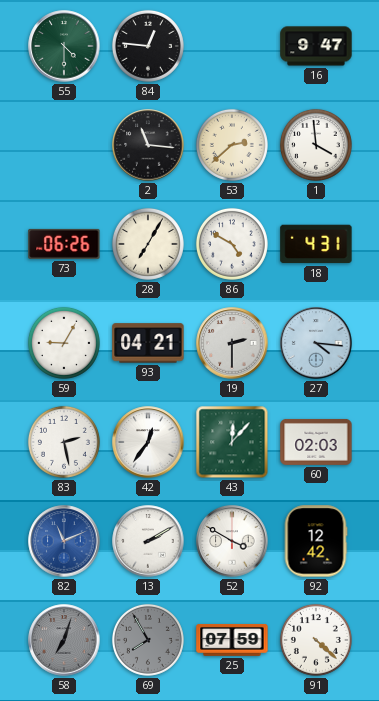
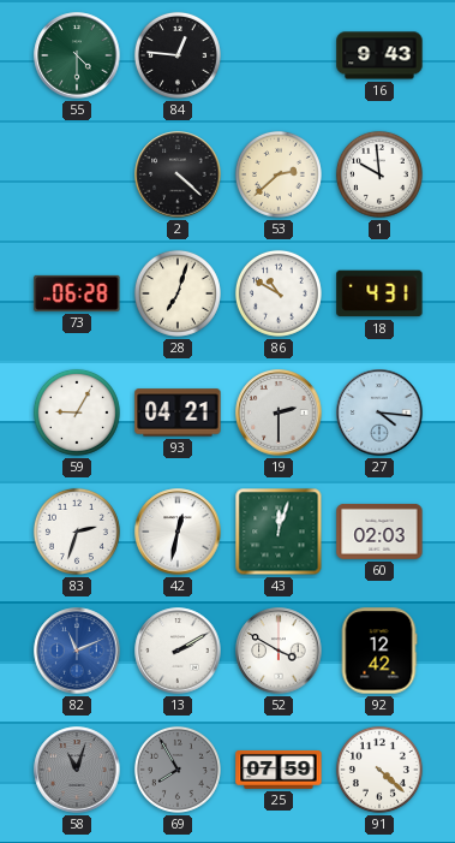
16: 9:47 -> 9:43 (379, 55)
2: 11:16 -> 4:22 (178, 174)
1: 3:59 -> 9:59 (379, 174)
73: 06:26 -> 06:28 (77, 293)
28: 7:05 -> 7:03 (178, 293)
86: 4:50 -> 10:50 (279, 293)
83: 2:28 -> 2:33 (77, 532)
42: 12:36 -> 12:32 (178, 532)
43: 12:07 -> 12:03 (279, 532)
58: 7:03 -> 11:03 (77, 770)
